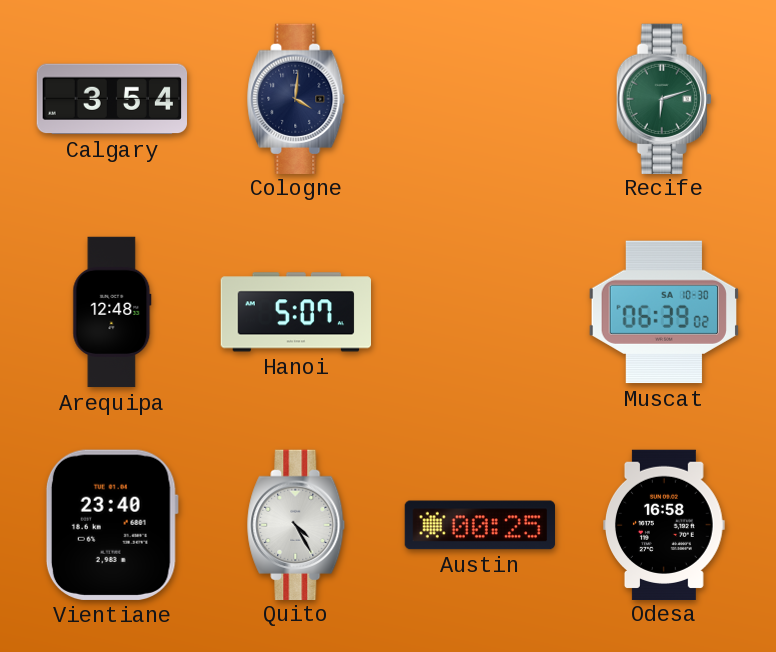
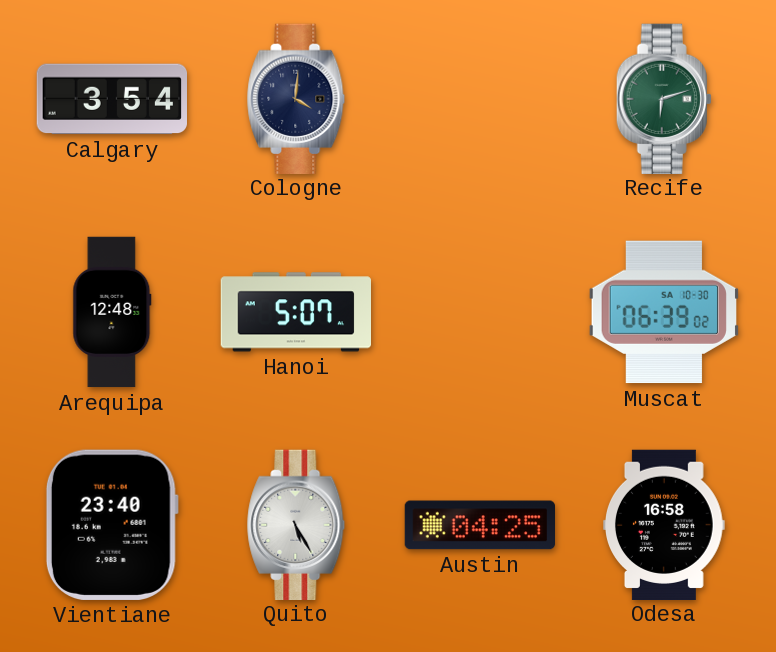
Quito: 4:25 -> 5:25 (296, 524)
Austin: 00:25 -> 04:25 (480, 525)
